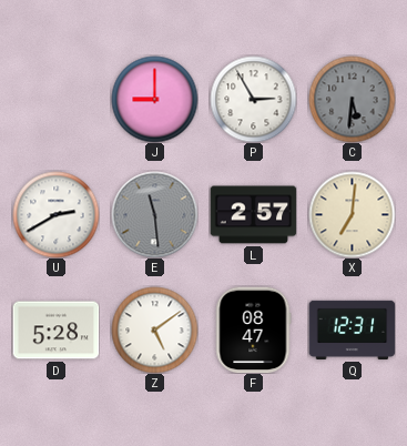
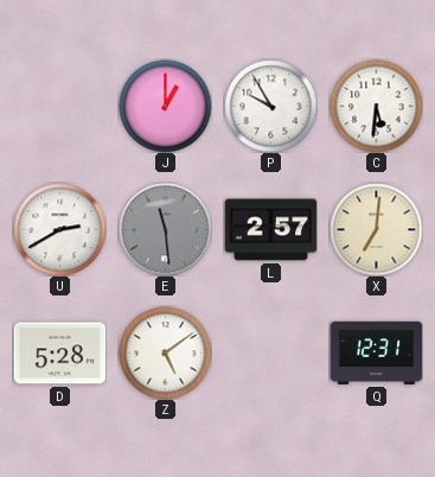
J: 9:00 -> 1:00 (165, 106)
P: 2:55 -> 9:55 (270, 106)
C dial: grey -> white (376, 106)
F: 08:47 -> none (253, 330)
